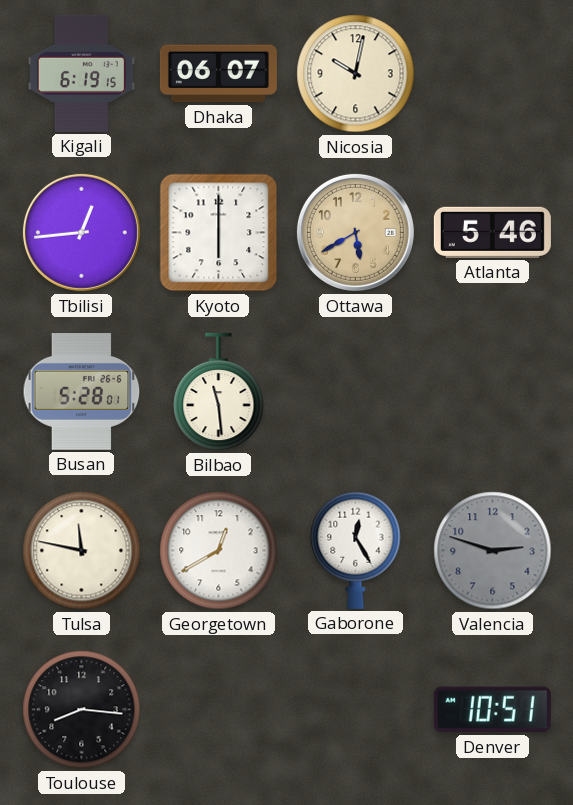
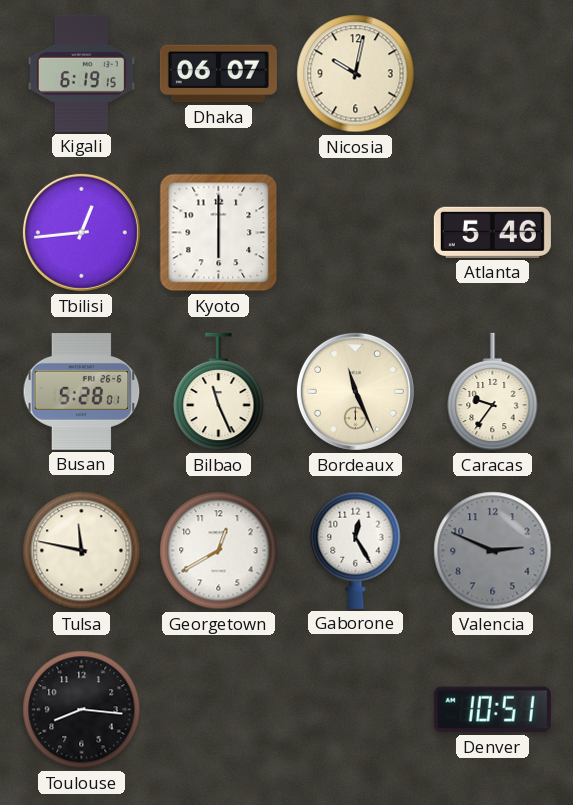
Ottawa: 5:40 -> none (355, 232)
Bilbao: 11:29 -> 11:26 (219, 392)
Bordeaux: none -> 11:26 (355, 391)
Caracas: none -> 9:36 (493, 392)
Valencia: 2:48 -> 2:49 (493, 551)
